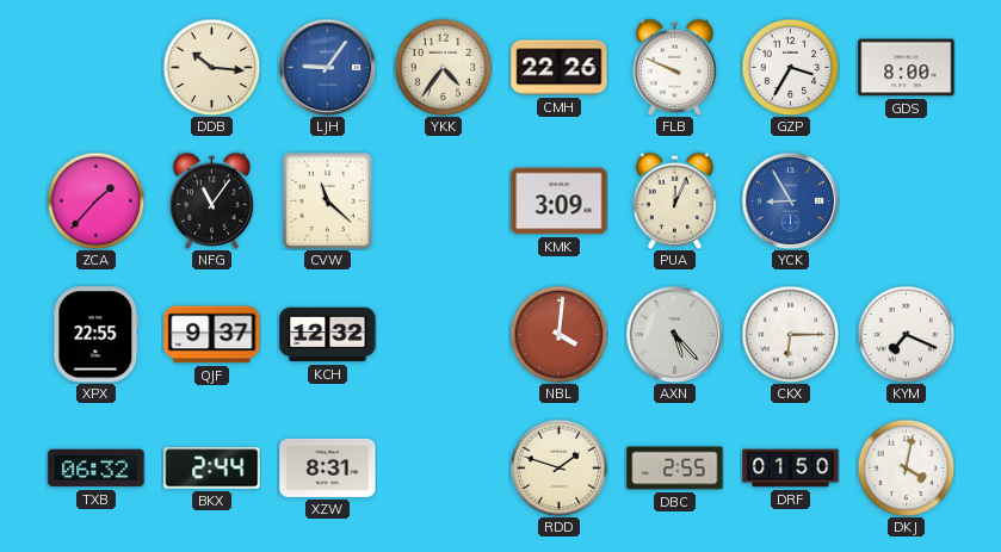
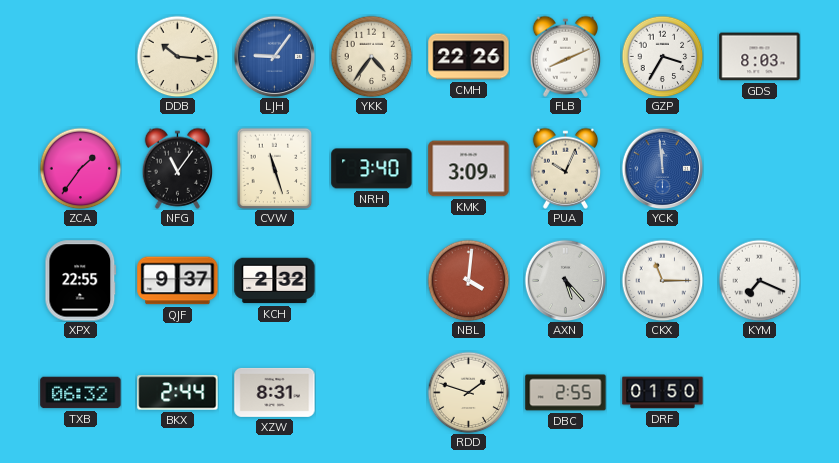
FLB: 9:49 -> 8:11 (565, 56)
GDS: 8:00 -> 8:03 (760, 57)
ZCA: 1:37 -> 1:36 (80, 168)
CVW: 11:22 -> 11:27 (275, 168)
NRH: none -> 3:40 (372, 169)
PUA: 12:04 -> 10:04 (565, 168)
YCK: 8:55 -> 11:59 (662, 168)
KCH: 12:32 -> 2:32 (275, 281)
CKX: 6:15 -> 11:15 (662, 280)
DKJ: 4:02 -> none (906, 467)
